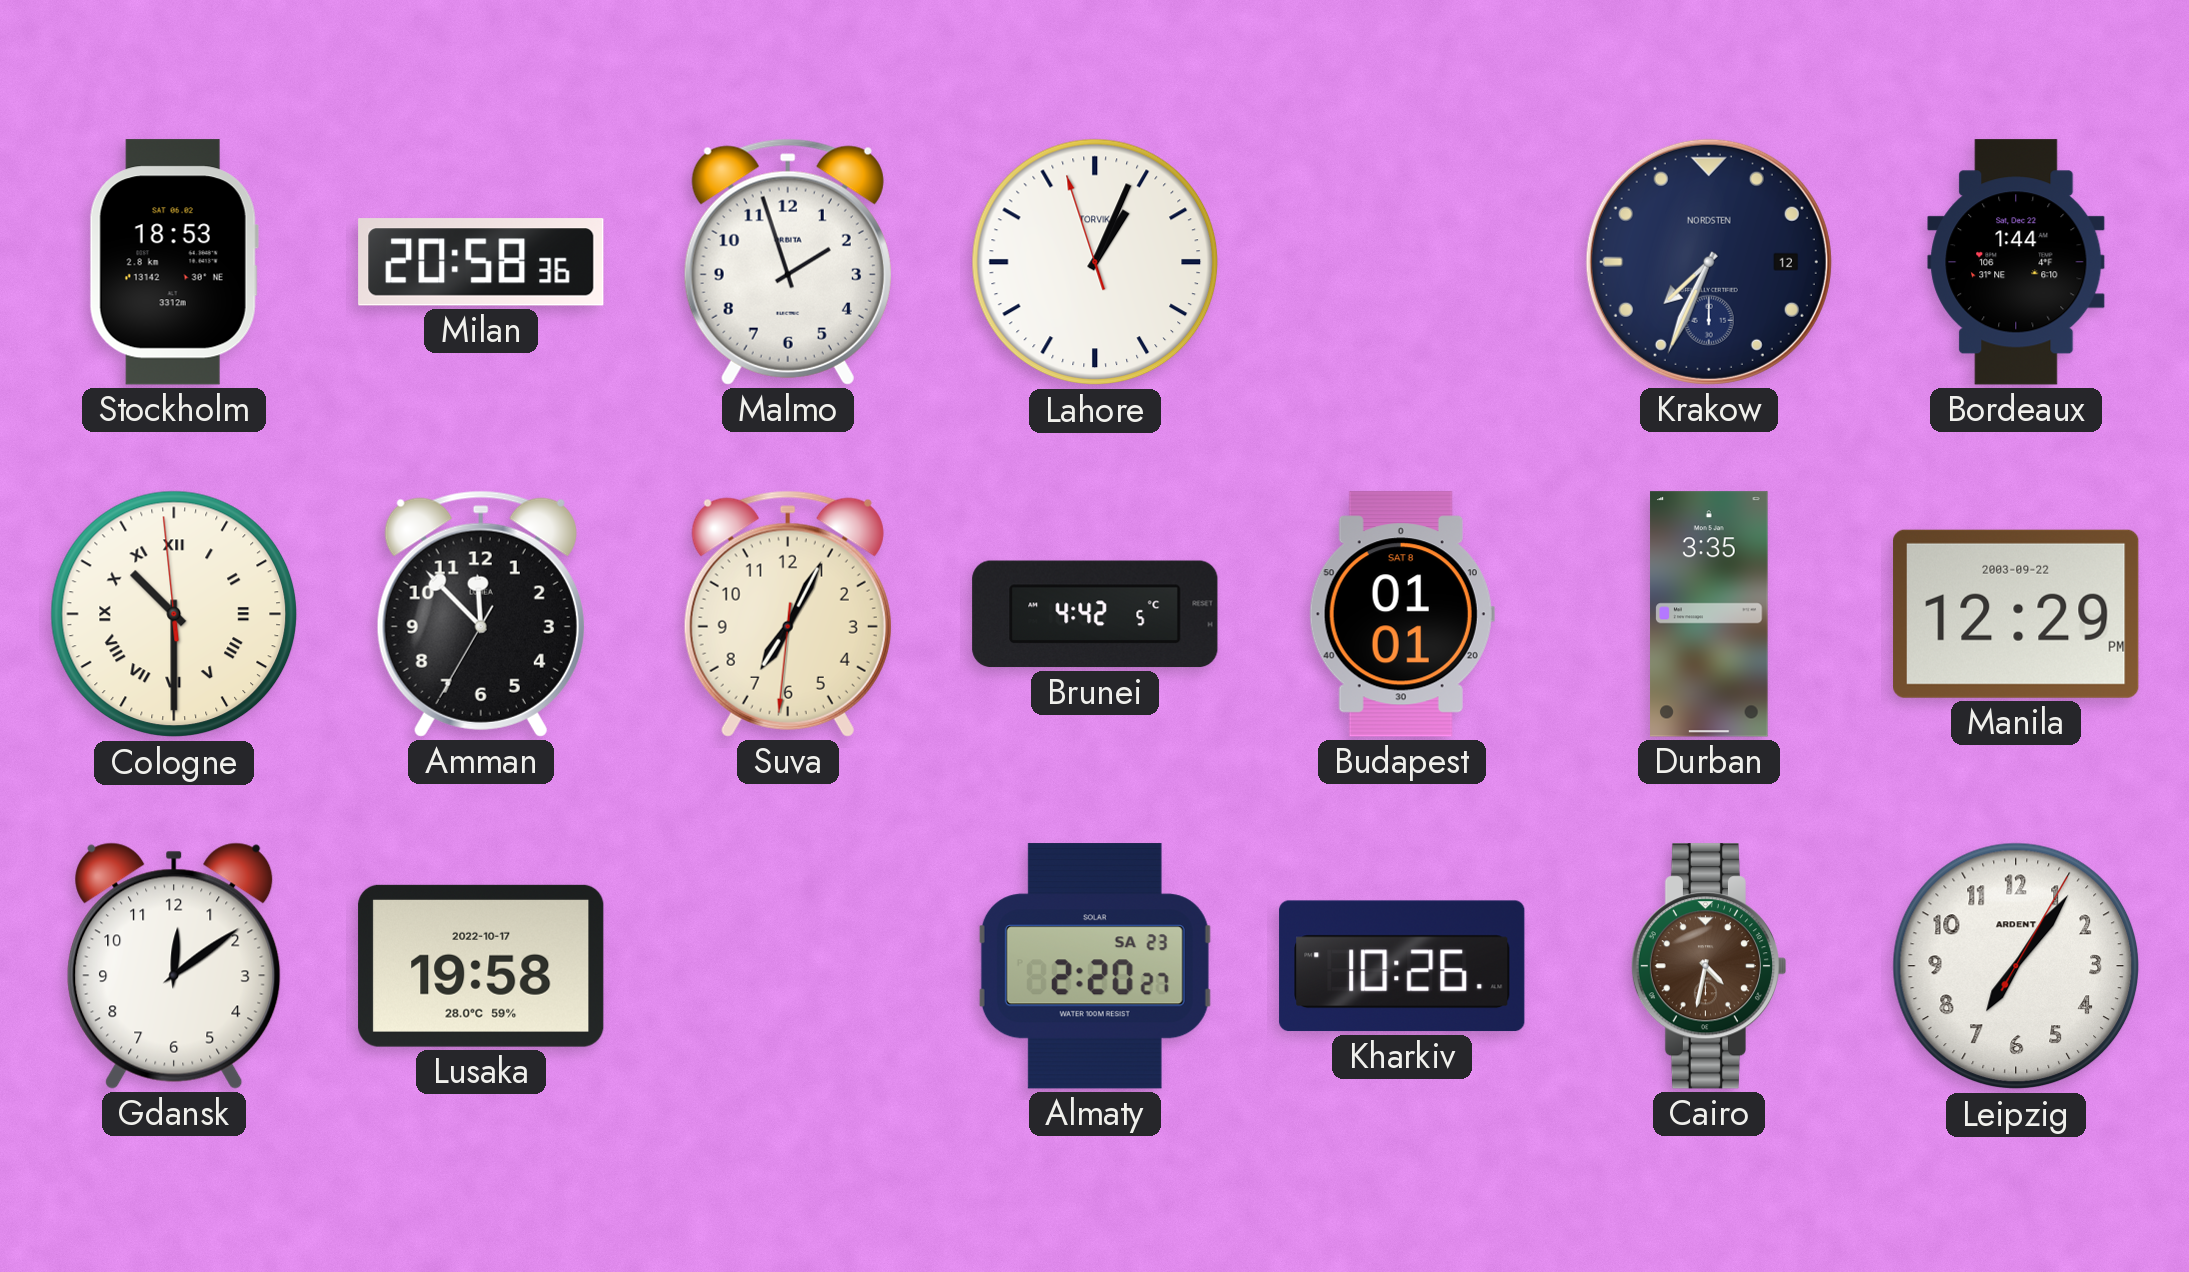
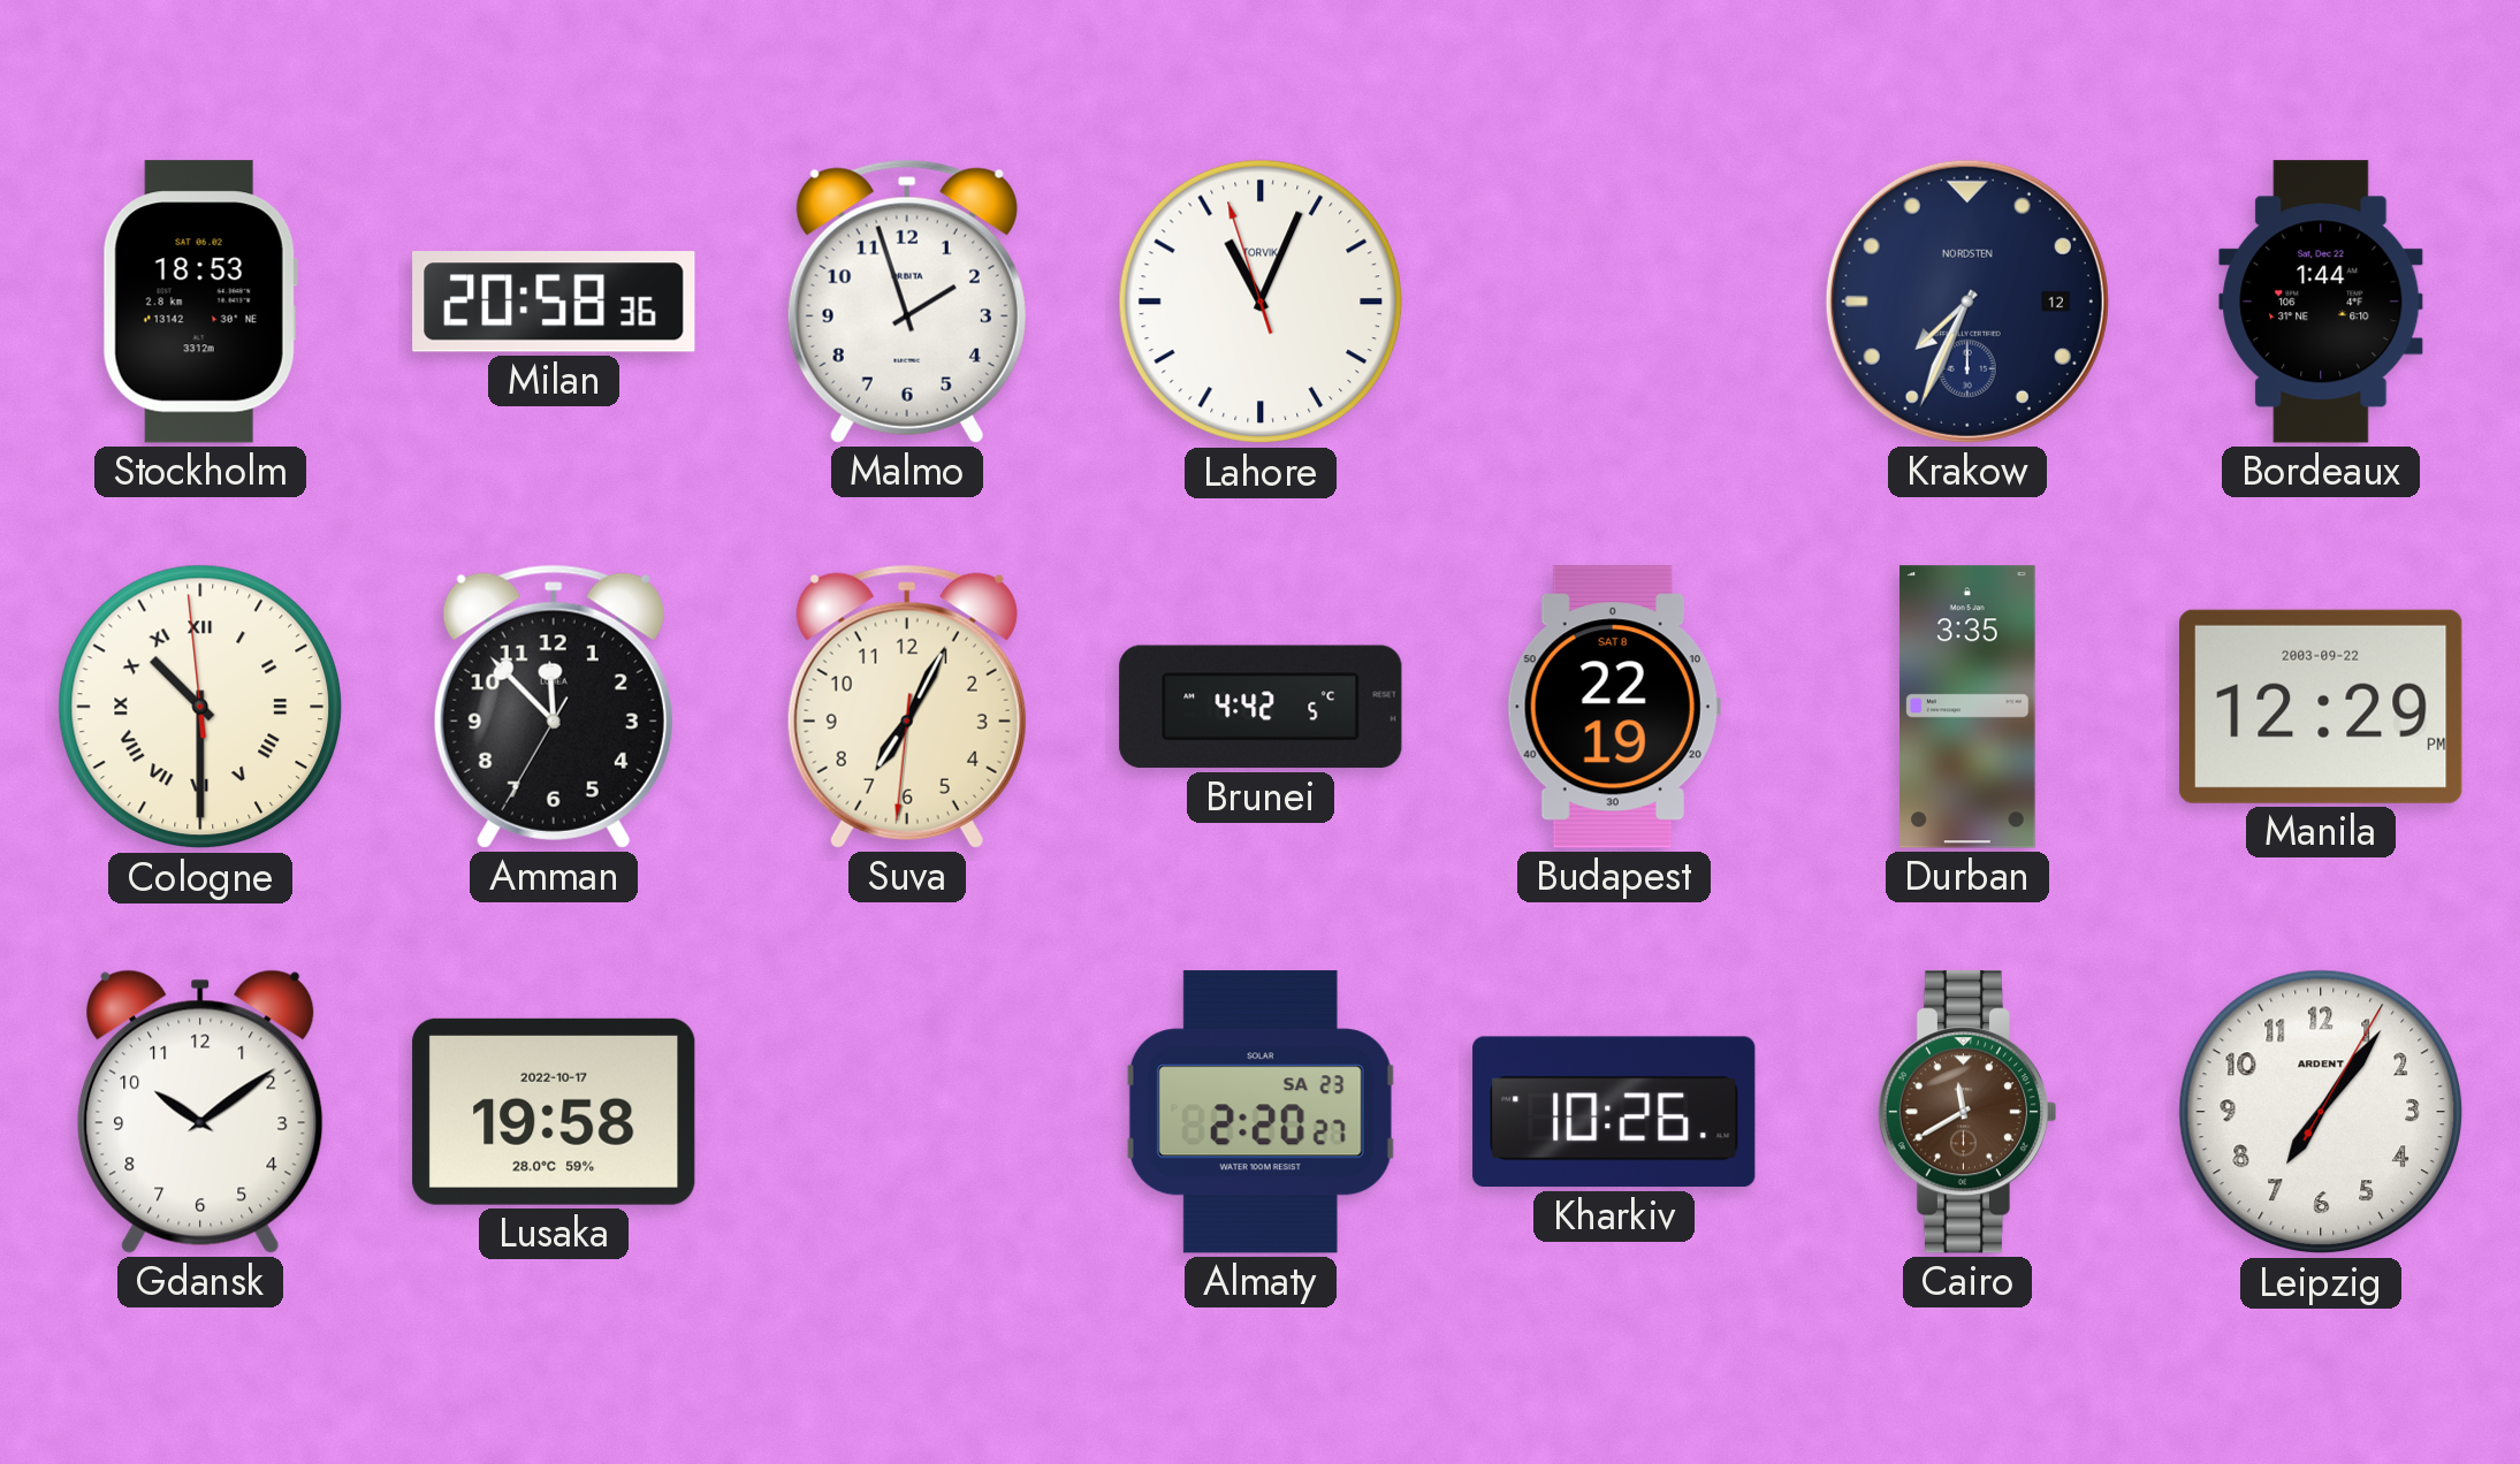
Lahore: 1:03 -> 11:03 (1261, 302)
Budapest: 01:01 -> 22:19 (1614, 707)
Gdansk: 12:09 -> 10:09 (200, 1112)
Cairo: 4:32 -> 11:40 (1966, 1112)
